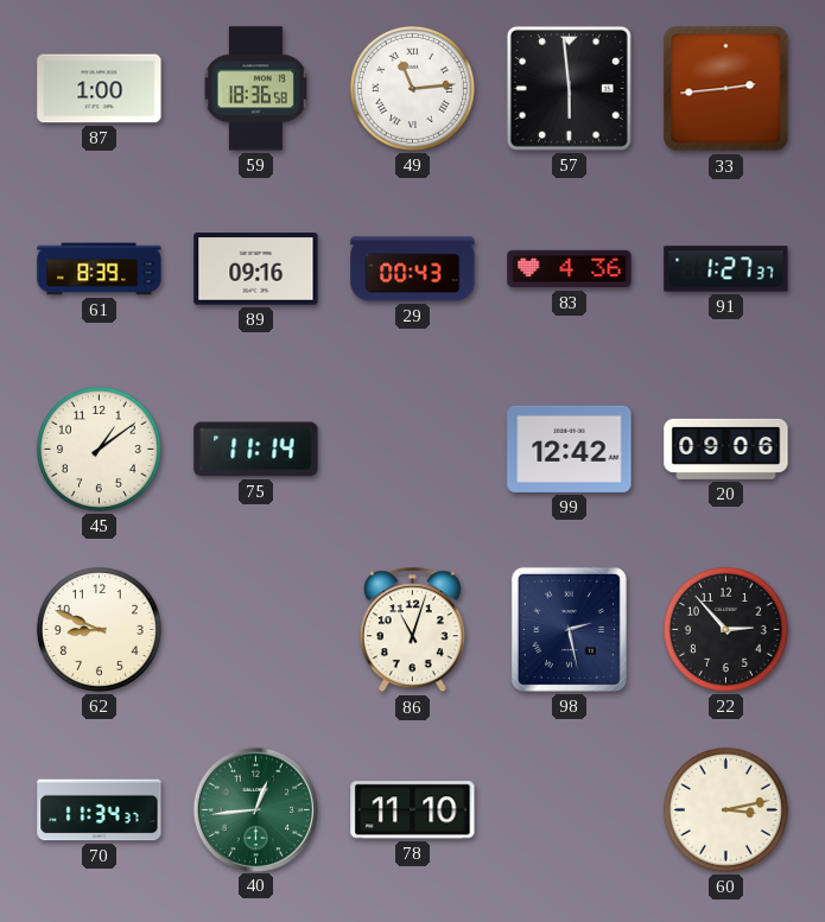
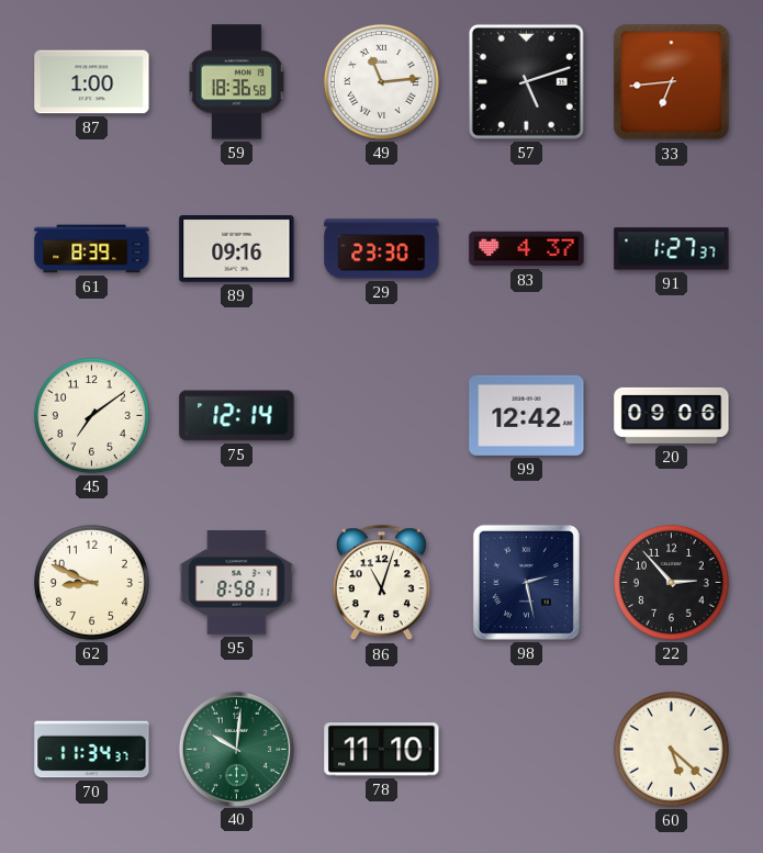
57: 5:59 -> 5:12 (526, 81)
33: 2:44 -> 6:44 (672, 82)
29: 00:43 -> 23:30 (382, 249)
83: 4:36 -> 4:37 (527, 249)
45: 1:09 -> 7:09 (91, 415)
75: 11:14 -> 12:14 (237, 416)
95: none -> 8:58 (237, 583)
40: 12:44 -> 10:01 (236, 749)
60: 3:13 -> 5:22 (671, 749)
